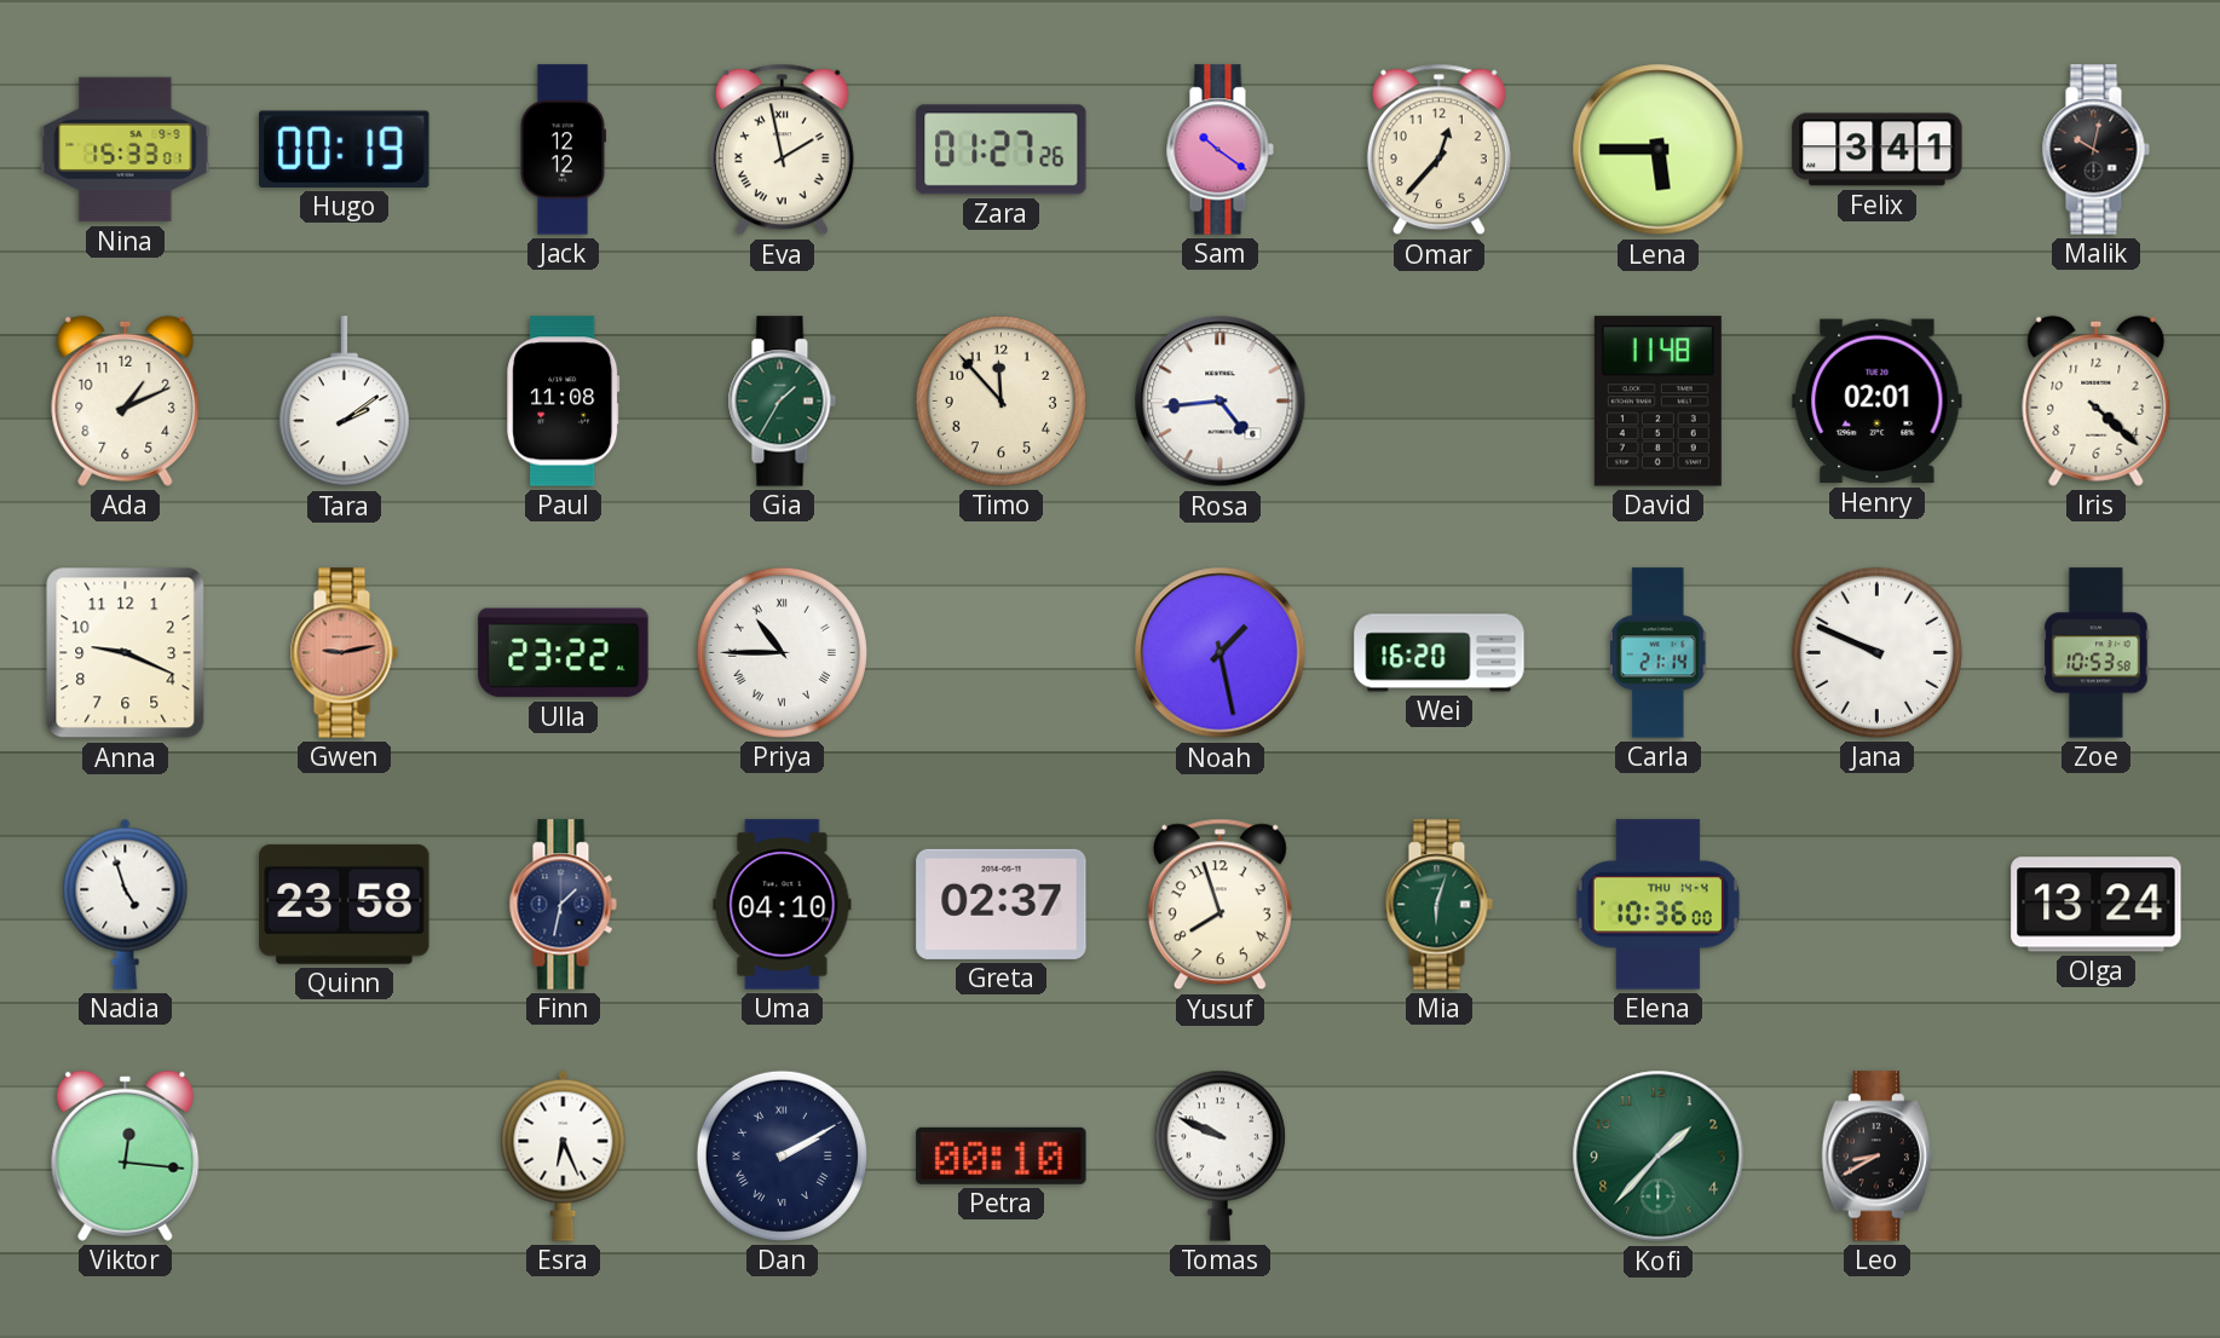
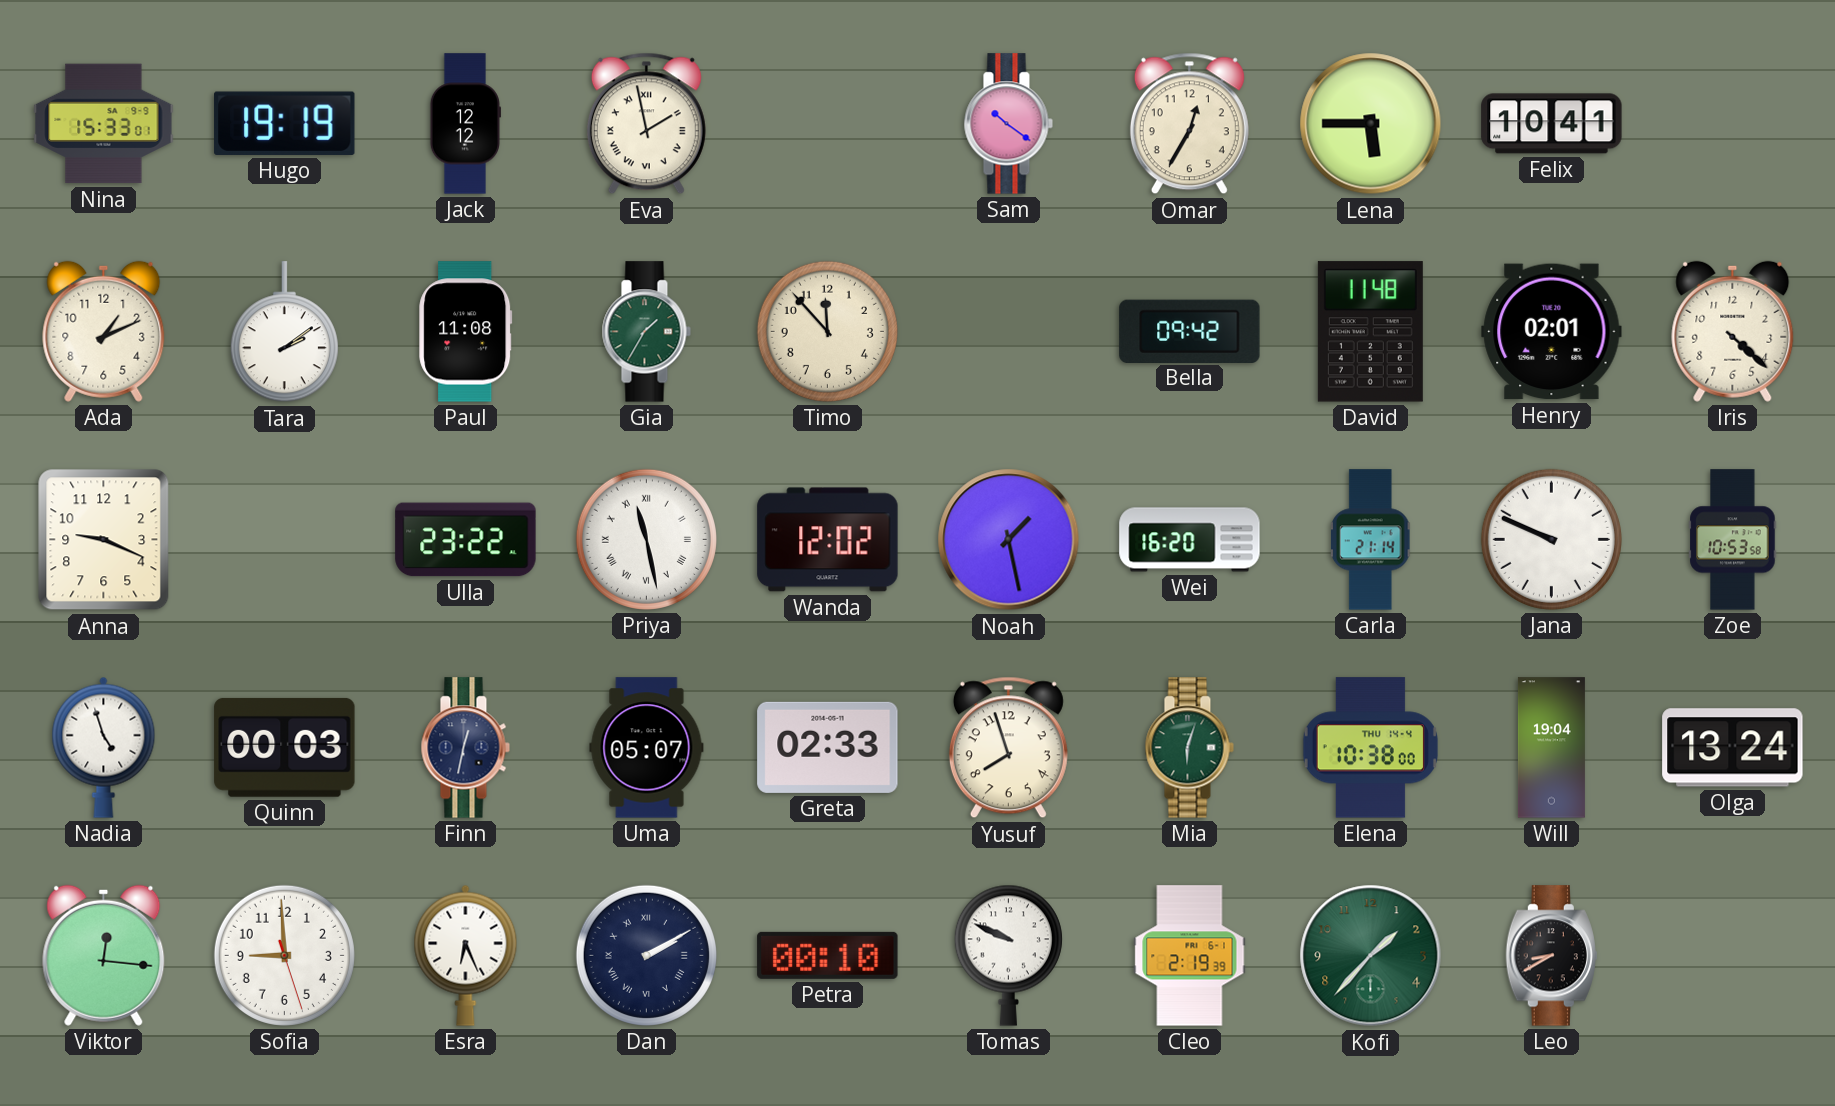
Hugo: 00:19 -> 19:19 (285, 123)
Zara: 01:27 -> none (1002, 150)
Omar: 12:37 -> 12:35 (1189, 124)
Felix: 3:41 -> 10:41 (1552, 124)
Malik: 10:02 -> none (2095, 150)
Rosa: 4:44 -> none (1221, 402)
Bella: none -> 09:42 (1190, 331)
Gwen: 9:13 -> none (344, 653)
Priya: 10:45 -> 11:28 (646, 539)
Wanda: none -> 12:02 (828, 540)
Quinn: 23:58 -> 00:03 (285, 747)
Finn: 1:32 -> 12:32 (465, 748)
Uma: 04:10 -> 05:07 (647, 748)
Greta: 02:37 -> 02:33 (828, 747)
Elena: 10:36 -> 10:38 (1370, 748)
Will: none -> 19:04 (1551, 748)
Sofia: none -> 8:59 (284, 955)
Cleo: none -> 2:19 (1190, 956)
